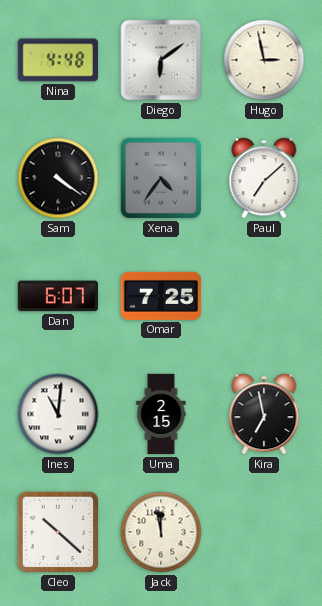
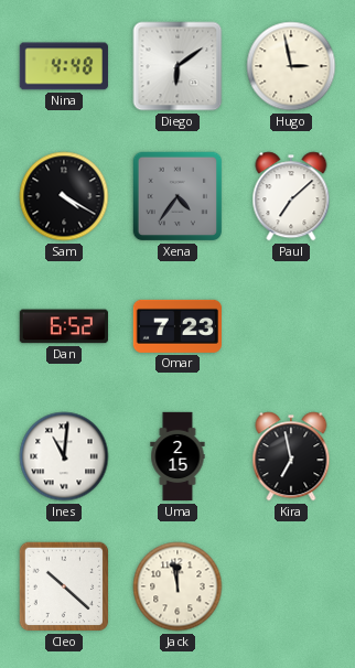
Sam: 4:21 -> 4:20 (64, 196)
Dan: 6:07 -> 6:52 (64, 326)
Omar: 7:25 -> 7:23 (177, 326)
